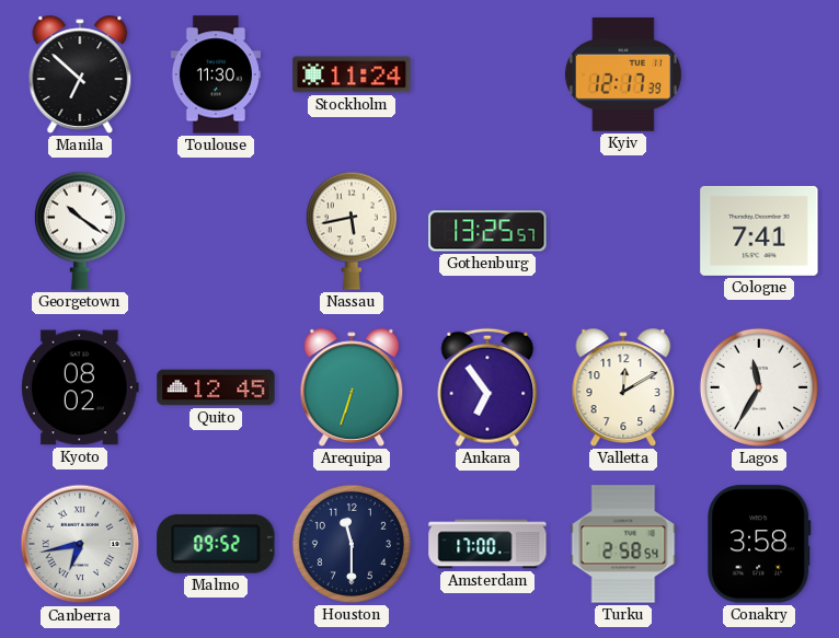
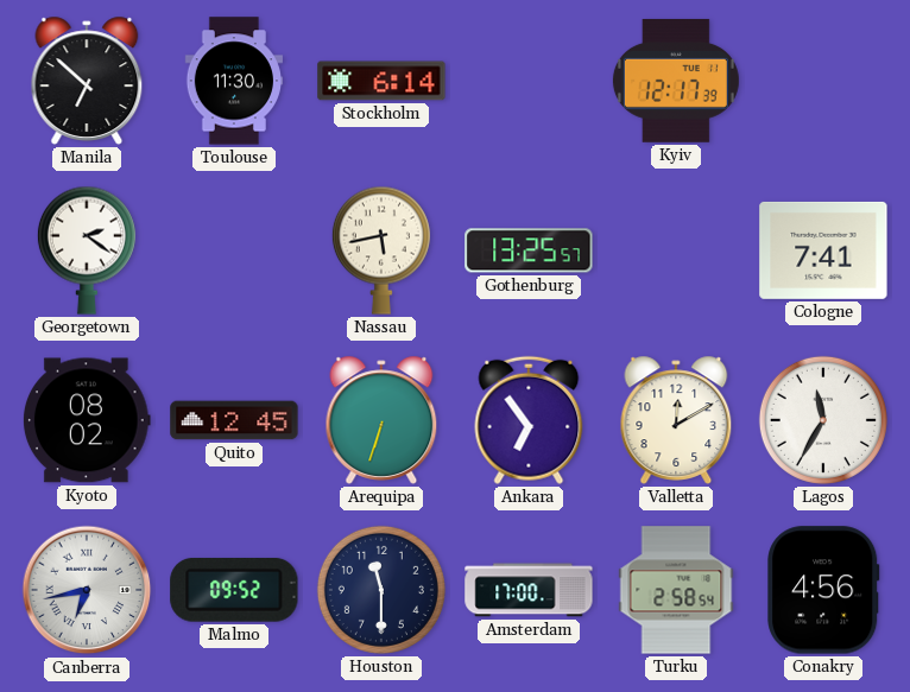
Stockholm: 11:24 -> 6:14 (381, 81)
Georgetown: 10:21 -> 2:21 (87, 250)
Conakry: 3:58 -> 4:56 (823, 590)
